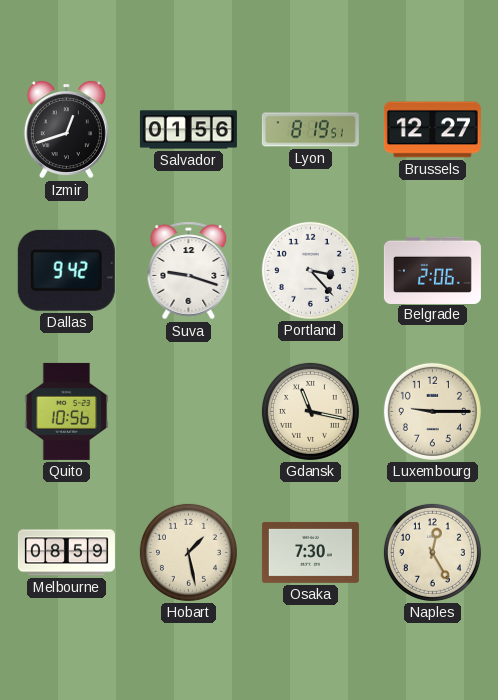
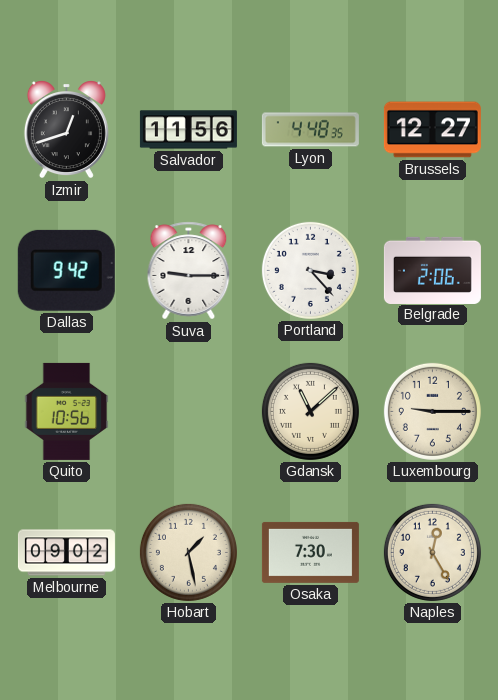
Salvador: 01:56 -> 11:56 (188, 130)
Lyon: 8:19 -> 4:48 (310, 130)
Suva: 9:18 -> 9:15 (189, 271)
Gdansk: 11:17 -> 11:08 (310, 411)
Melbourne: 08:59 -> 09:02 (66, 553)
